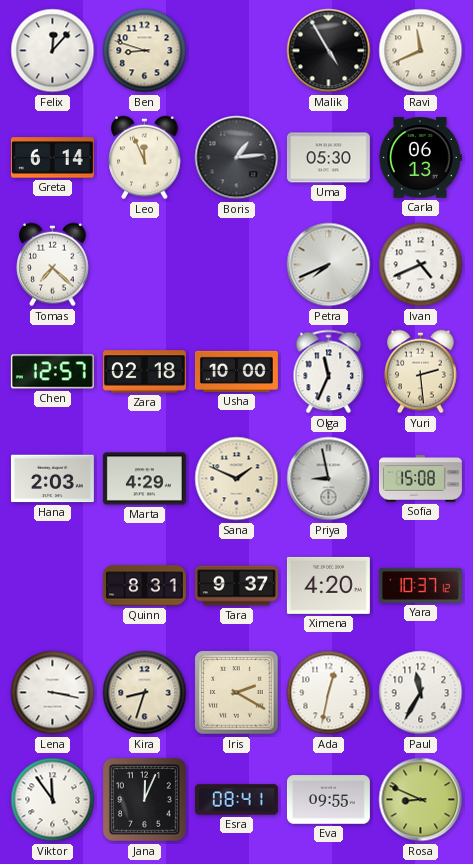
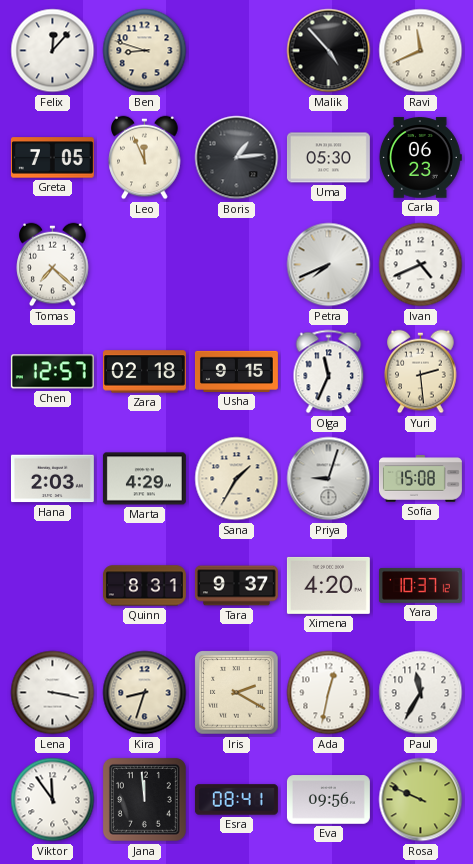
Malik: 4:55 -> 4:53 (329, 51)
Greta: 6:14 -> 7:05 (52, 158)
Carla: 06:13 -> 06:23 (420, 158)
Usha: 10:00 -> 9:15 (236, 371)
Sana: 1:49 -> 1:35 (237, 479)
Priya: 8:58 -> 9:03 (329, 479)
Jana: 12:04 -> 11:59 (144, 799)
Eva: 09:55 -> 09:56 (328, 800)
Rosa: 8:49 -> 9:49 (421, 800)
